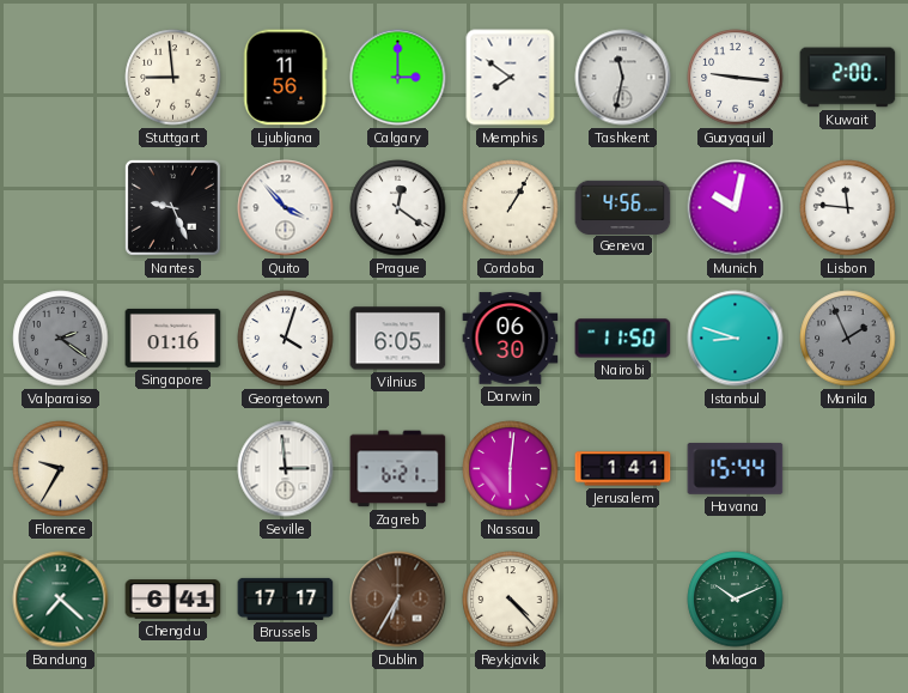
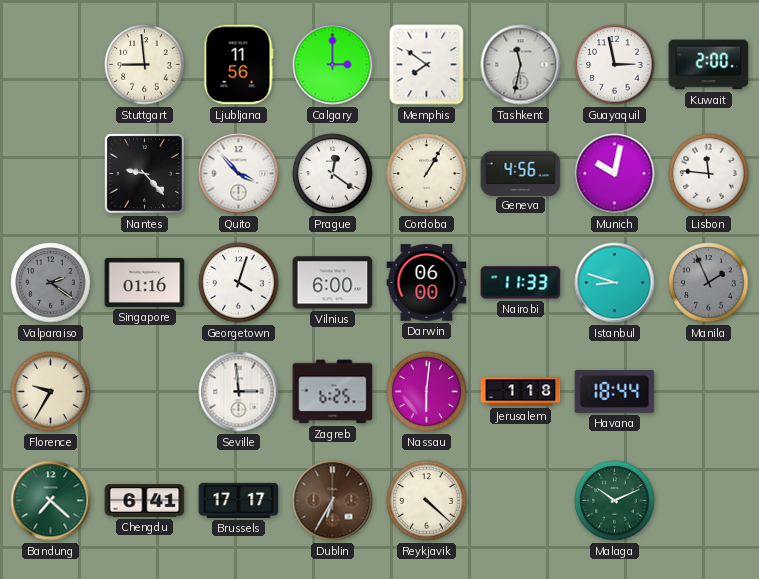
Guayaquil: 9:16 -> 2:58 (615, 65)
Nantes: 9:26 -> 9:23 (144, 173)
Vilnius: 6:05 -> 6:00 (333, 283)
Darwin: 06:30 -> 06:00 (427, 283)
Nairobi: 11:50 -> 11:33 (521, 283)
Zagreb: 6:21 -> 6:25 (333, 392)
Jerusalem: 1:41 -> 1:18 (521, 392)
Havana: 15:44 -> 18:44 (615, 392)
Reykjavik: 4:23 -> 4:22 (427, 501)
